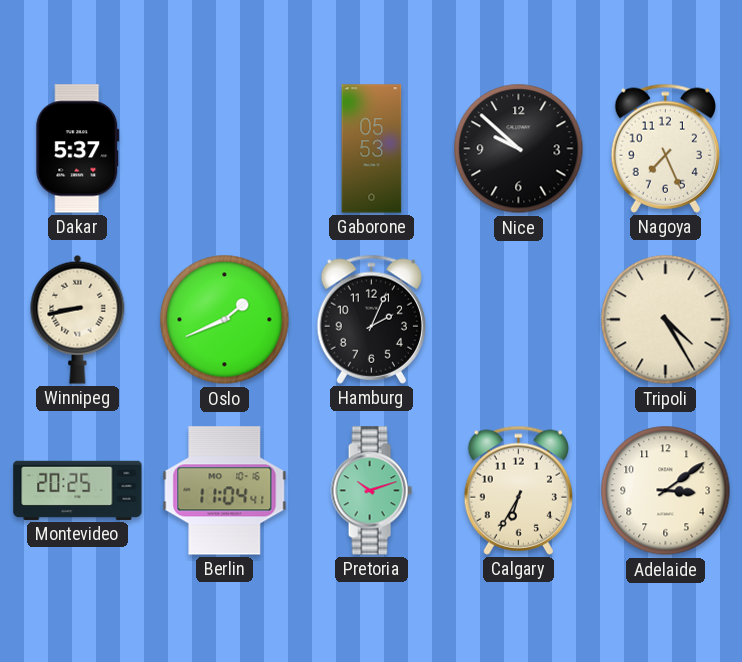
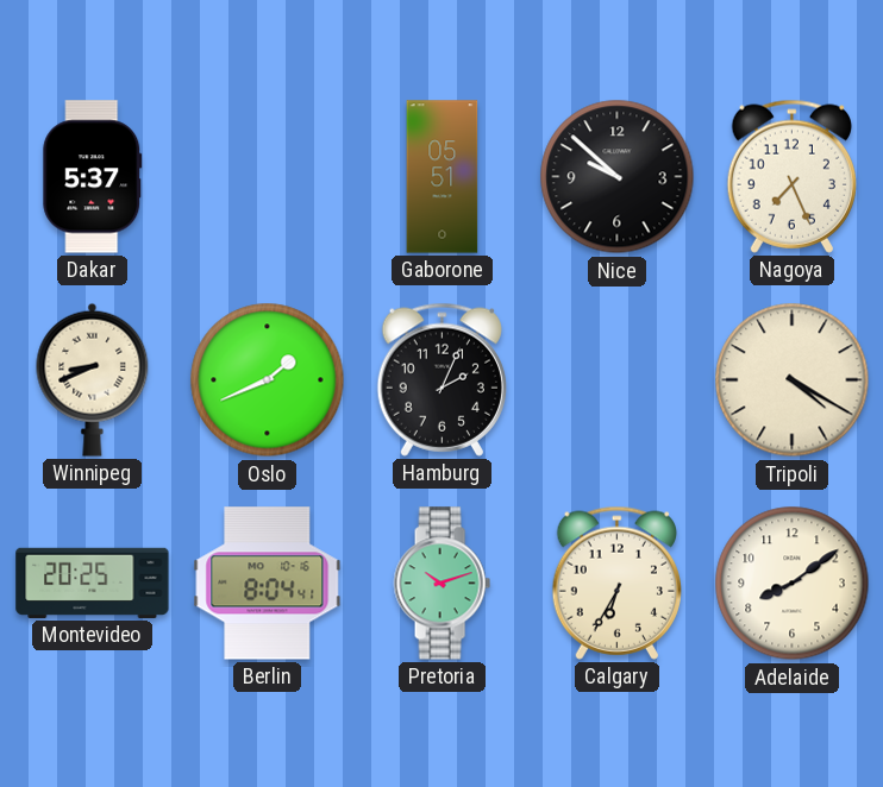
Gaborone: 05:53 -> 05:51 (443, 177)
Winnipeg: 8:43 -> 8:41 (93, 379)
Tripoli: 4:25 -> 4:20 (793, 380)
Berlin: 11:04 -> 8:04 (268, 584)
Adelaide: 3:09 -> 8:09 (793, 584)
